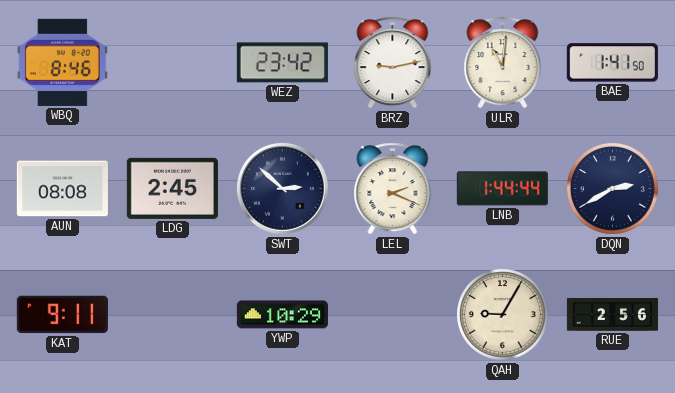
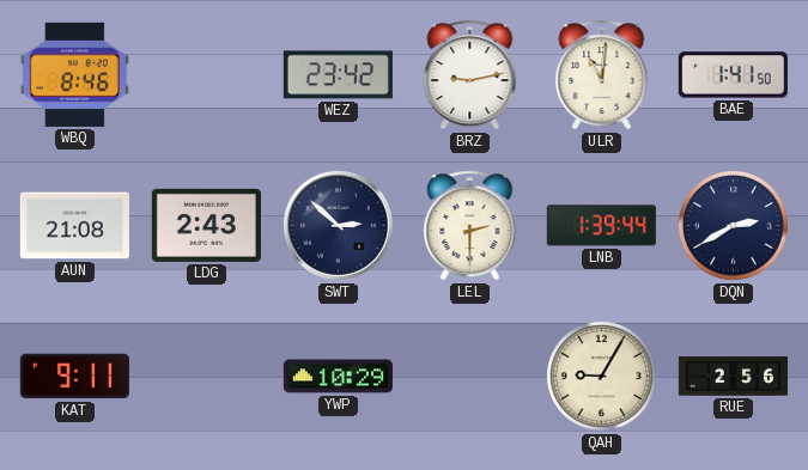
AUN: 08:08 -> 21:08 (74, 226)
LDG: 2:45 -> 2:43 (206, 225)
LEL: 2:19 -> 2:30 (470, 226)
LNB: 1:44 -> 1:39 (601, 226)
